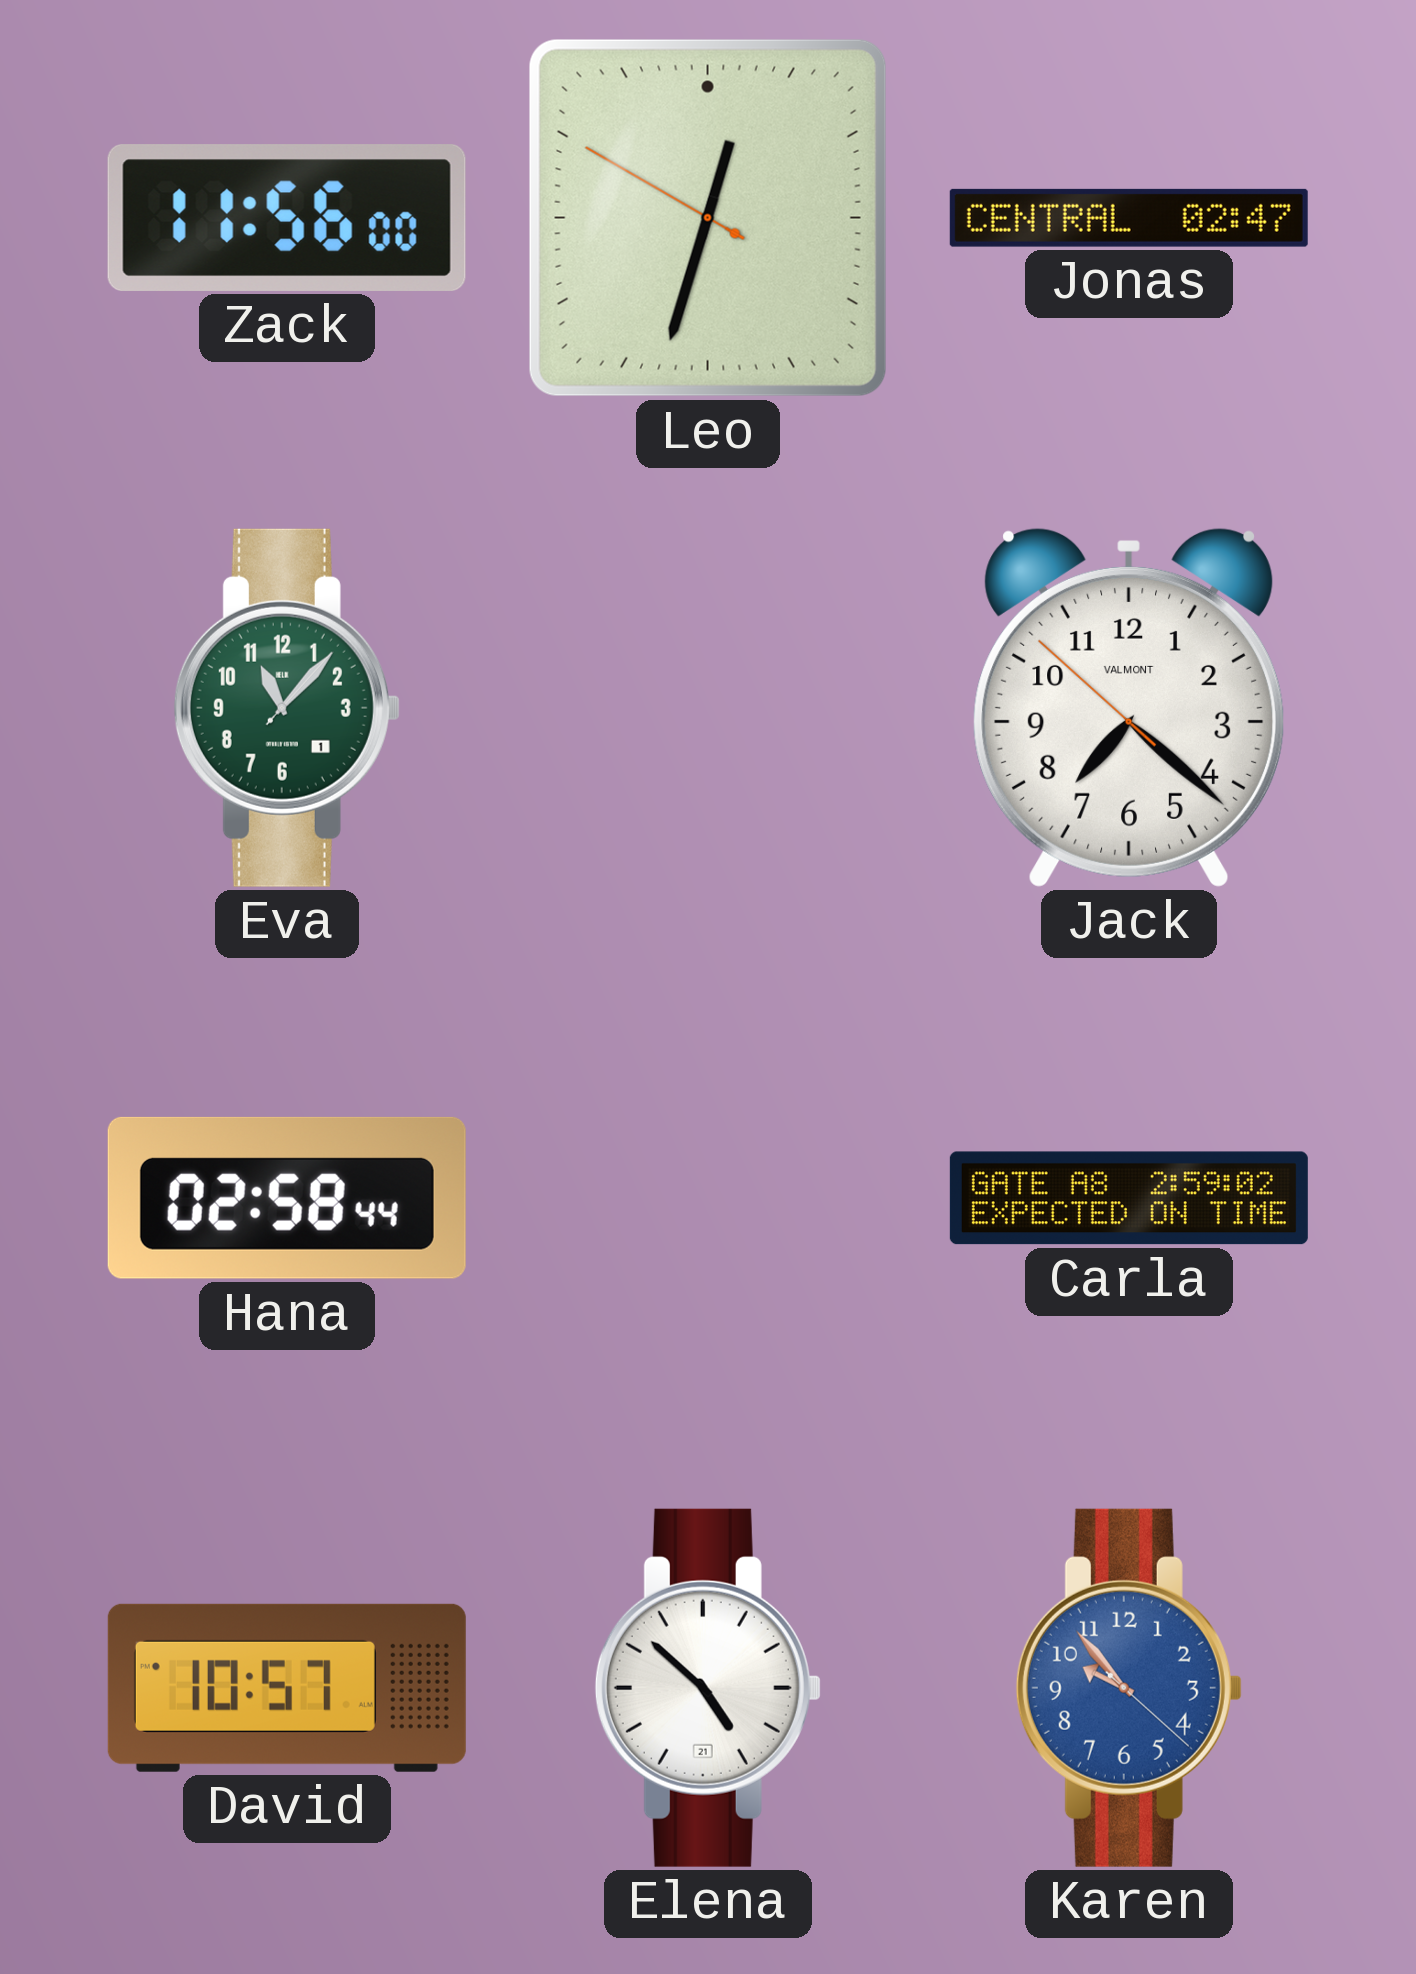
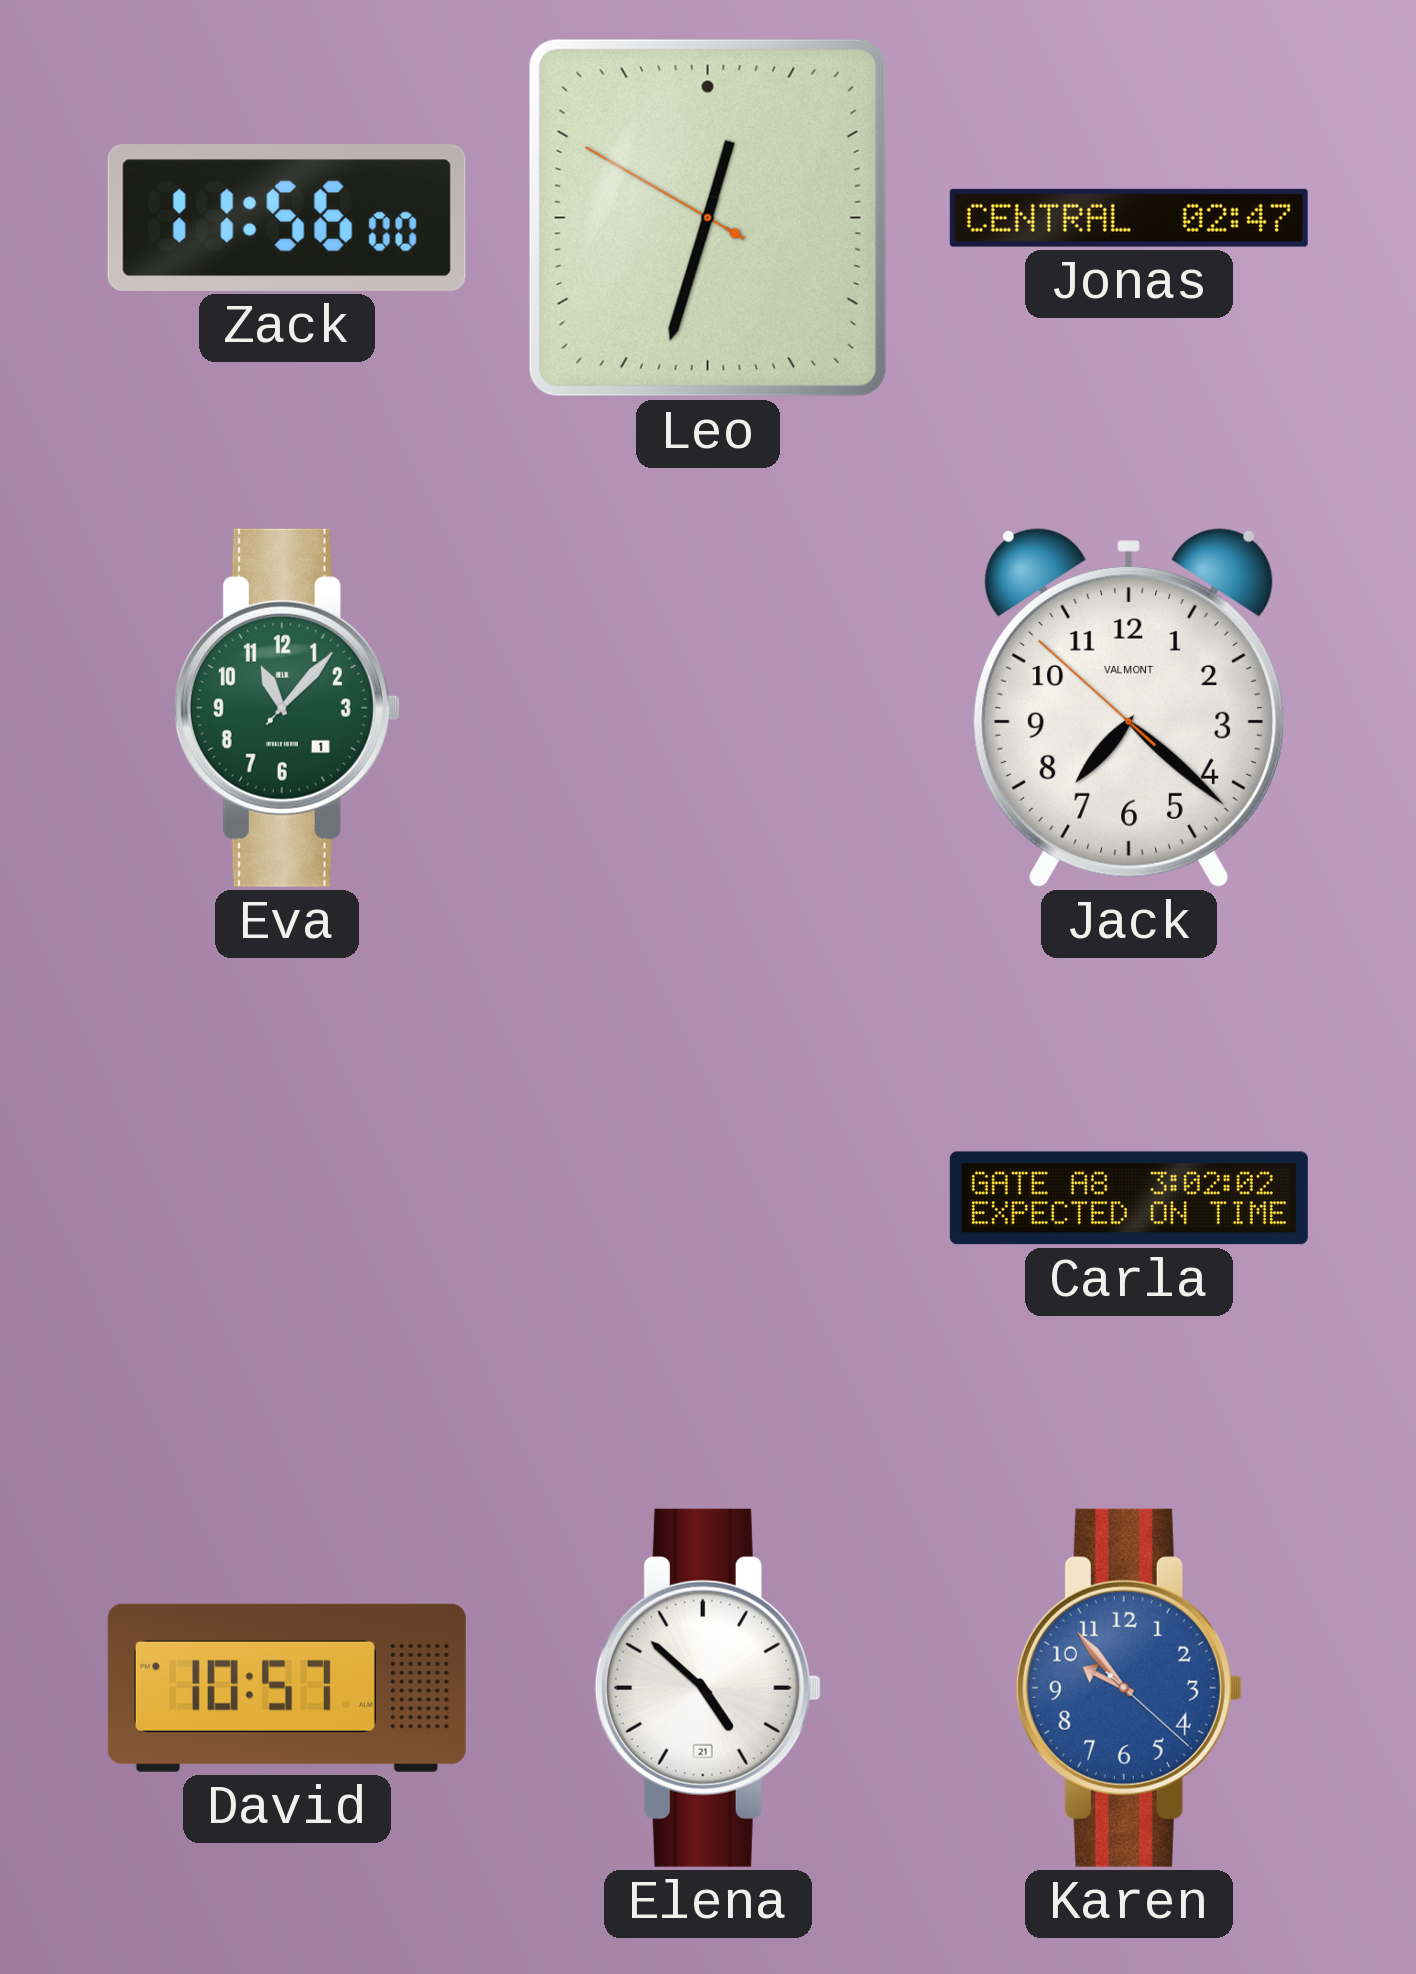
Hana: 02:58 -> none (287, 1198)
Carla: 2:59 -> 3:02 (1129, 1198)
